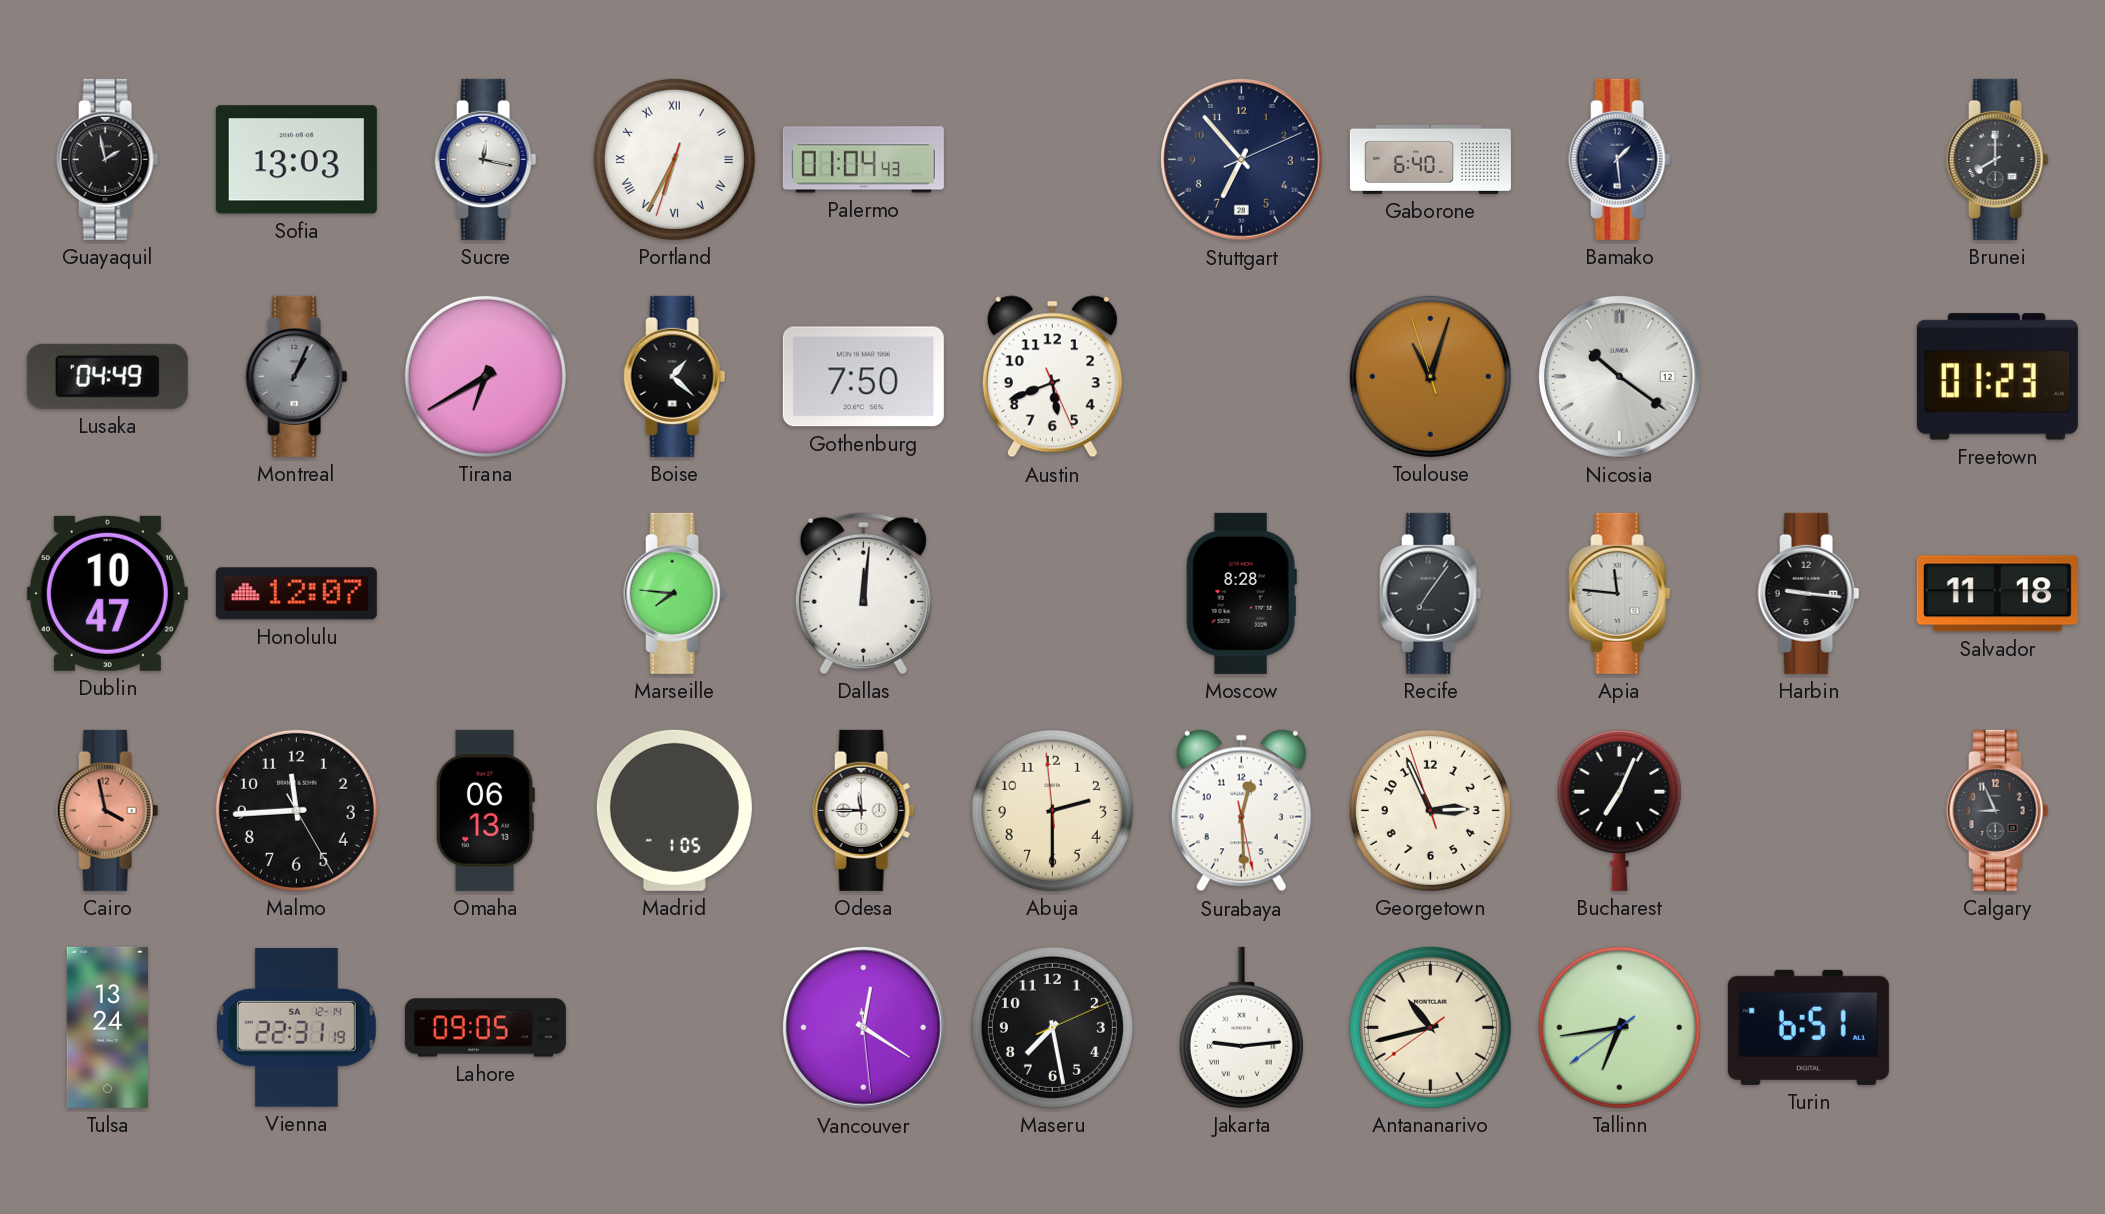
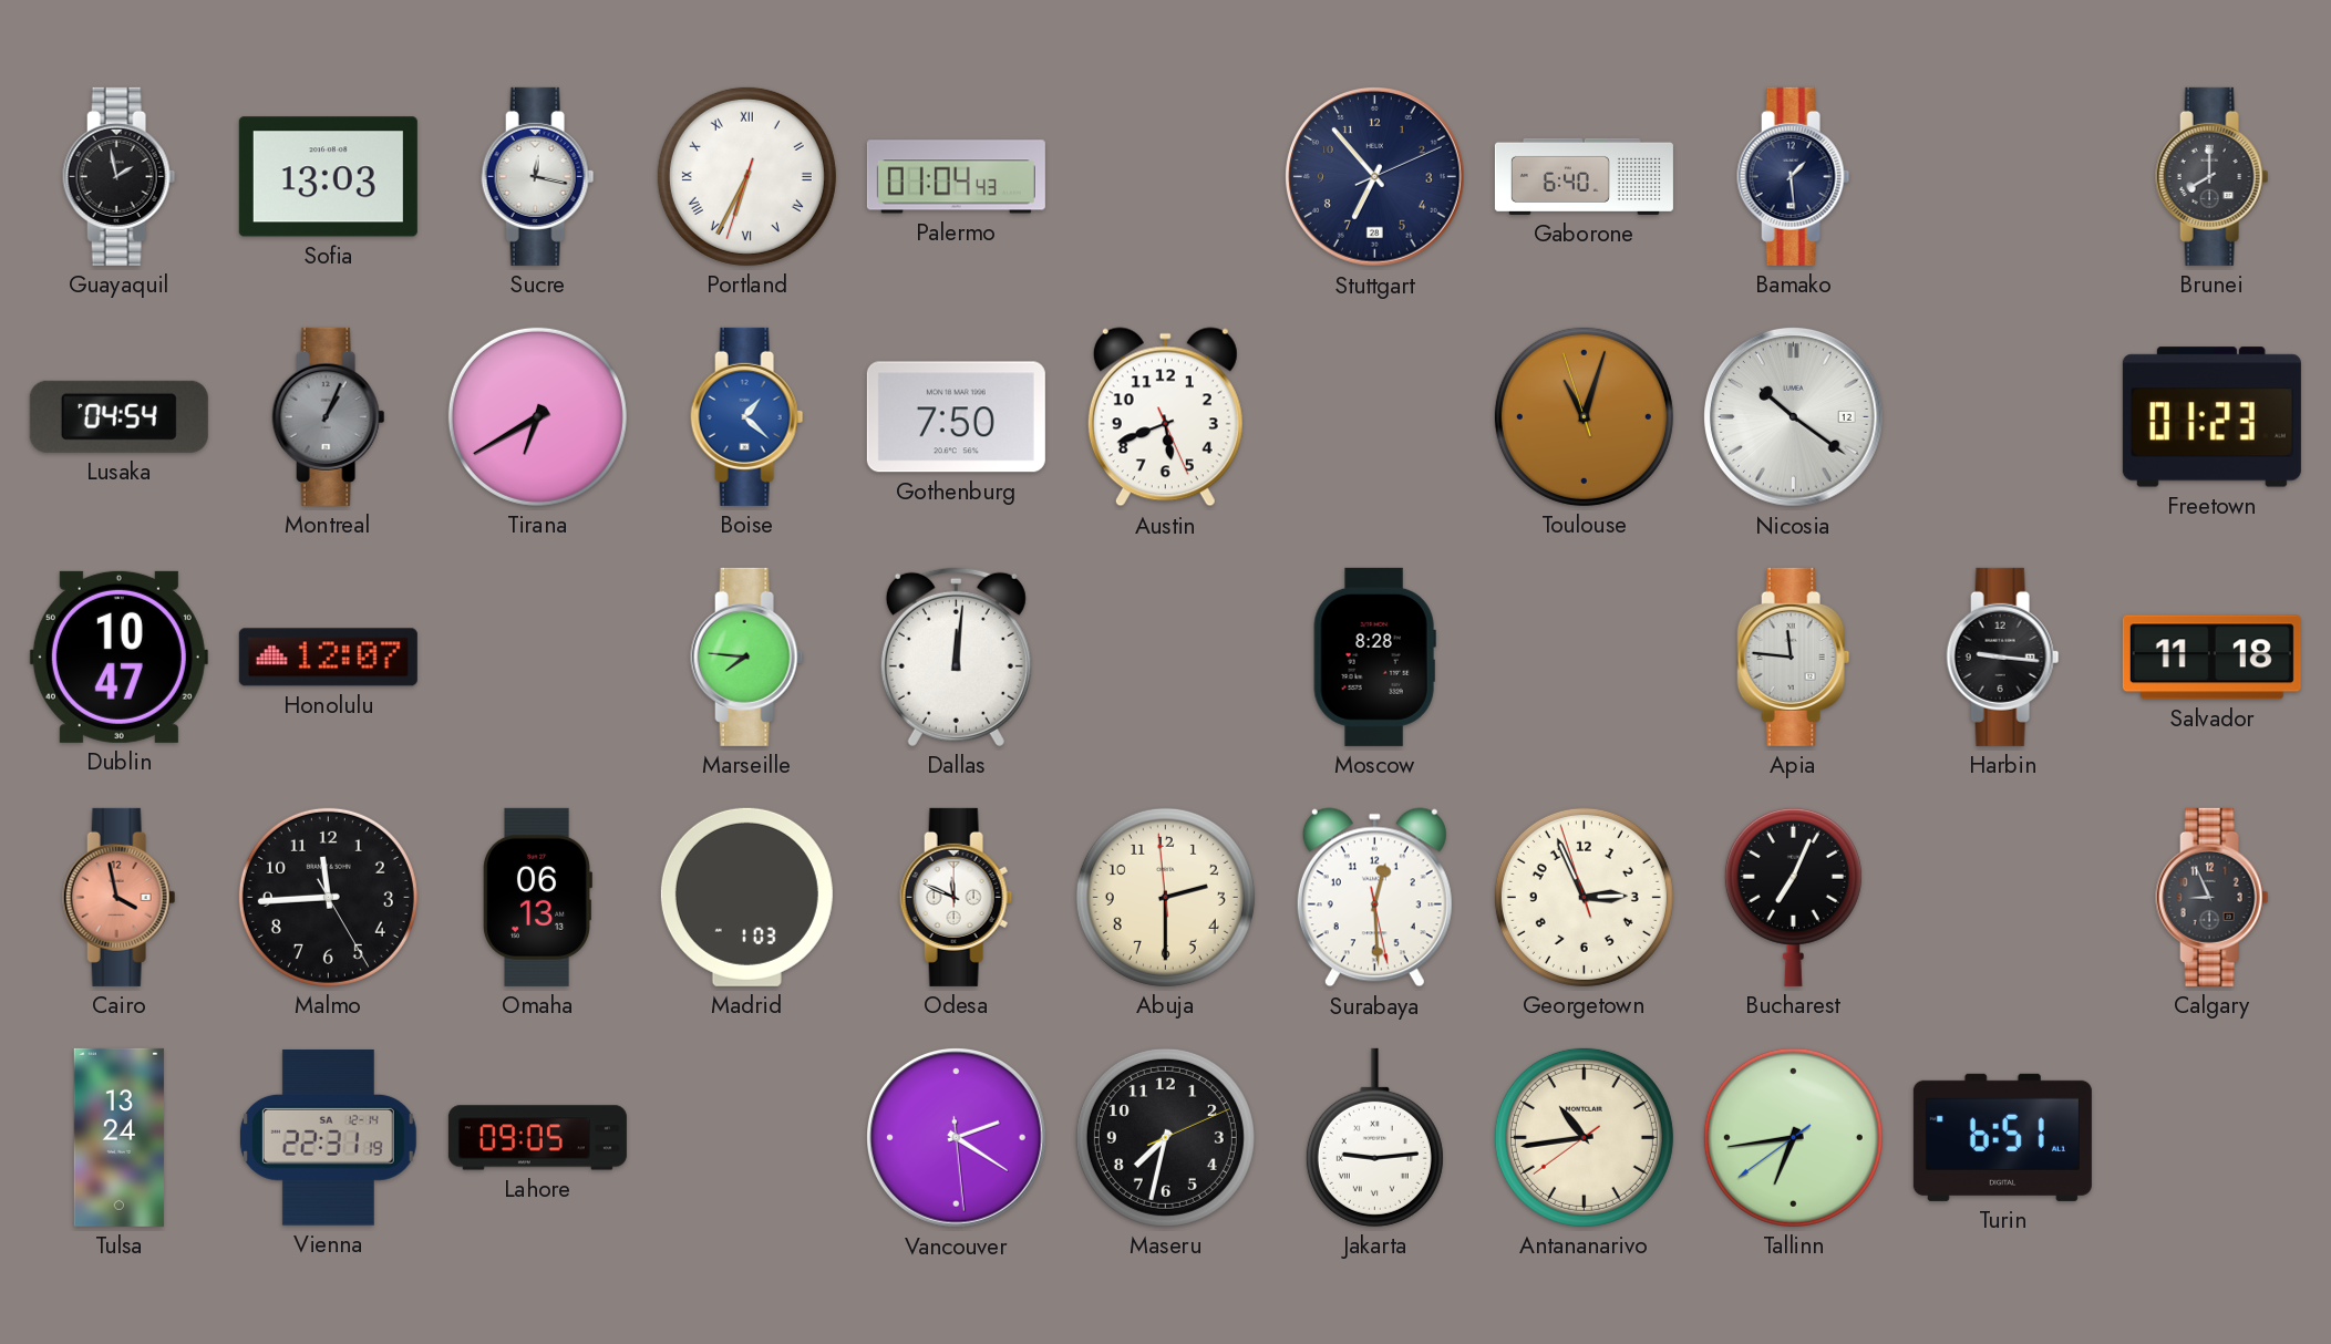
Lusaka: 04:49 -> 04:54 (118, 416)
Boise dial: black -> blue (747, 416)
Recife: 7:06 -> none (1431, 593)
Madrid: 1:05 -> 1:03 (746, 897)
Odesa: 11:45 -> 11:49 (957, 897)
Vancouver: 12:20 -> 2:20 (957, 1138)
Maseru: 7:28 -> 7:32 (1165, 1137)
Antananarivo: 10:42 -> 10:43 (1584, 1137)
